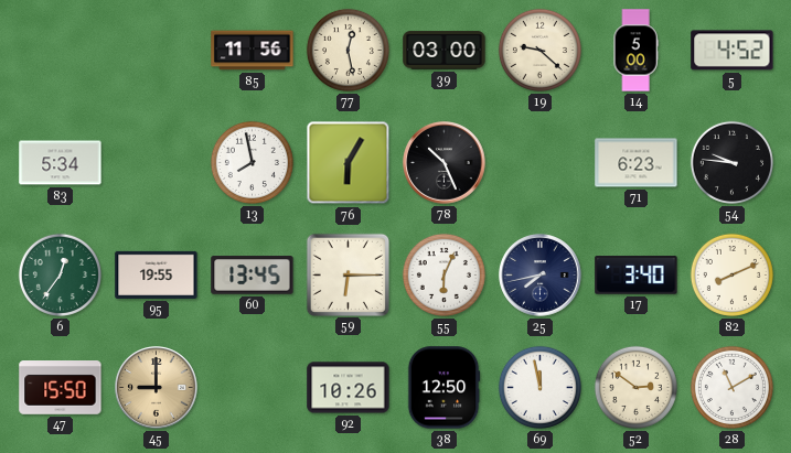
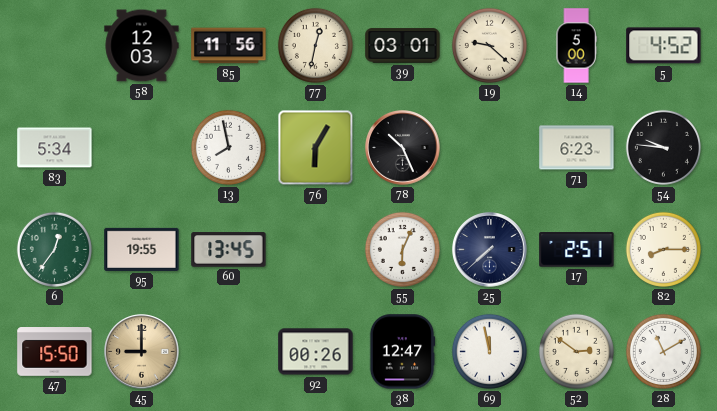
58: none -> 12:03 (142, 46)
77: 12:28 -> 12:32 (315, 45)
39: 03:00 -> 03:01 (403, 46)
59: 6:15 -> none (348, 274)
25: 7:43 -> 7:38 (490, 250)
17: 3:40 -> 2:51 (577, 250)
82: 8:11 -> 8:15 (663, 249)
92: 10:26 -> 00:26 (316, 352)
38: 12:50 -> 12:47 (402, 352)
